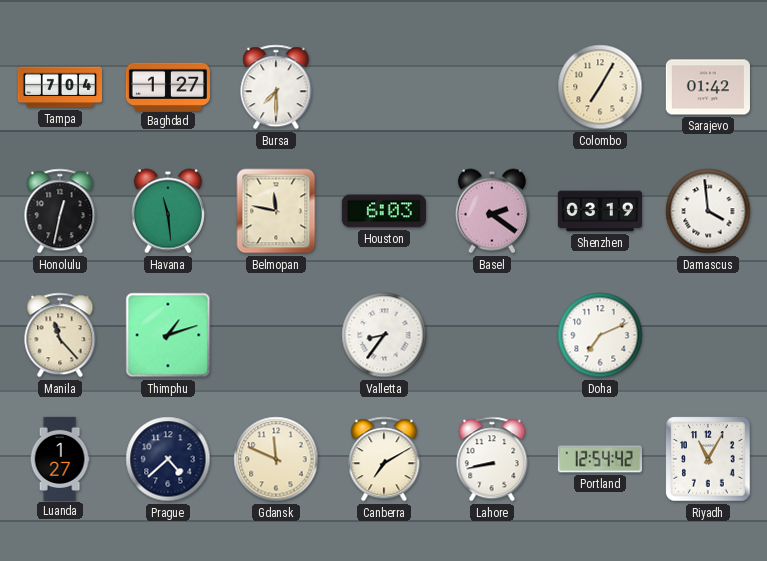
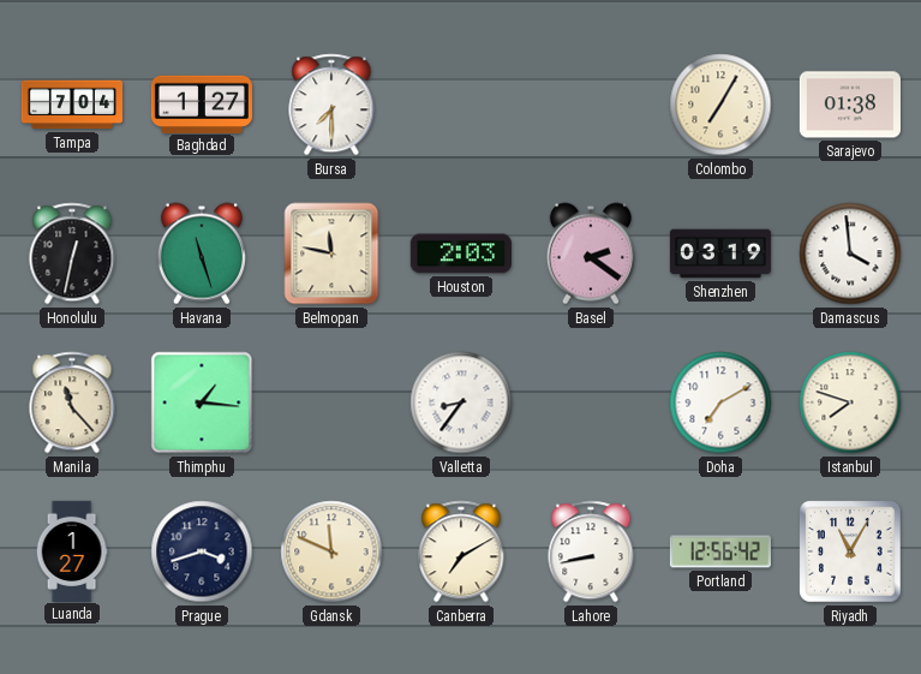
Sarajevo: 01:42 -> 01:38 (850, 105)
Havana: 11:29 -> 11:27 (202, 254)
Houston: 6:03 -> 2:03 (461, 254)
Thimphu: 1:12 -> 1:16 (202, 402)
Doha: 7:11 -> 7:10 (720, 402)
Istanbul: none -> 7:48 (850, 402)
Prague: 4:38 -> 3:42 (202, 551)
Portland: 12:54 -> 12:56 (720, 551)
